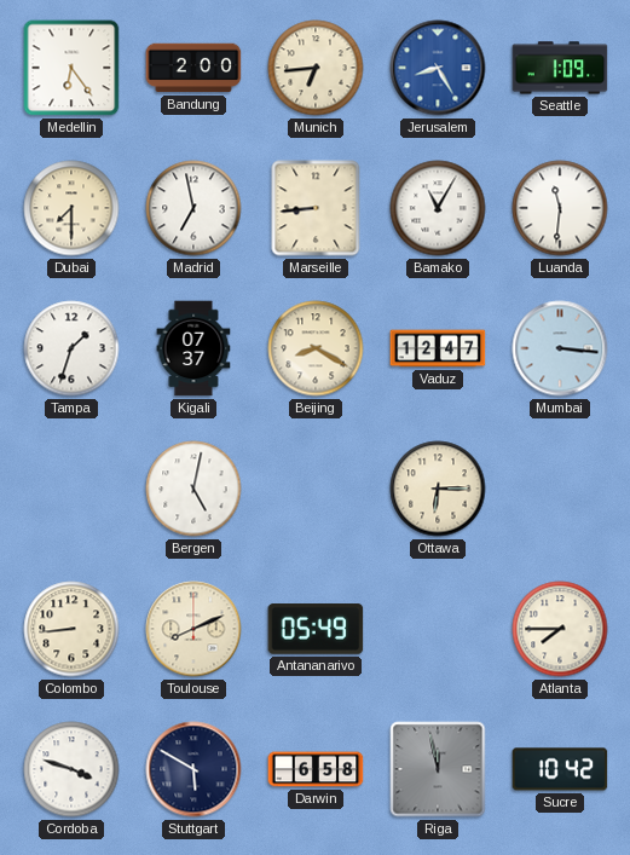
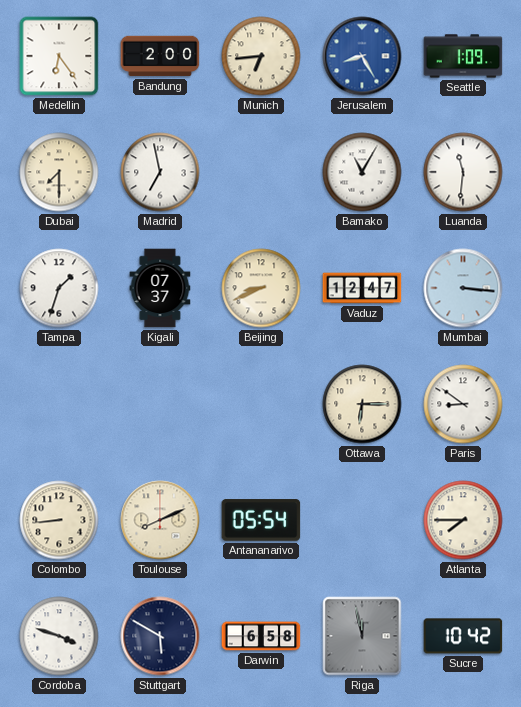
Marseille: 8:44 -> none (316, 208)
Beijing: 8:20 -> 8:41 (261, 288)
Bergen: 5:02 -> none (193, 489)
Paris: none -> 8:51 (463, 404)
Antananarivo: 05:49 -> 05:54 (261, 520)
